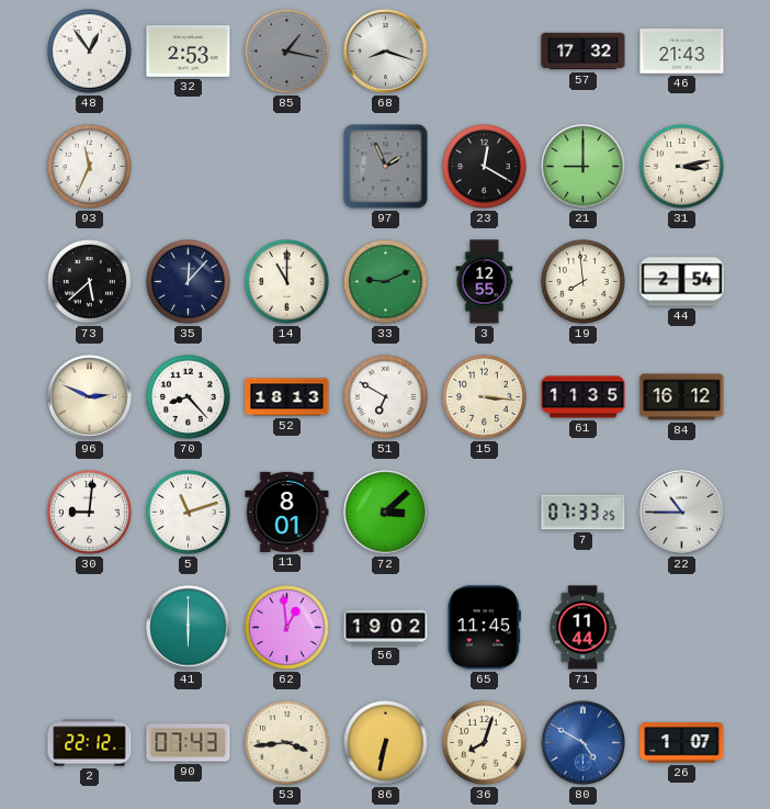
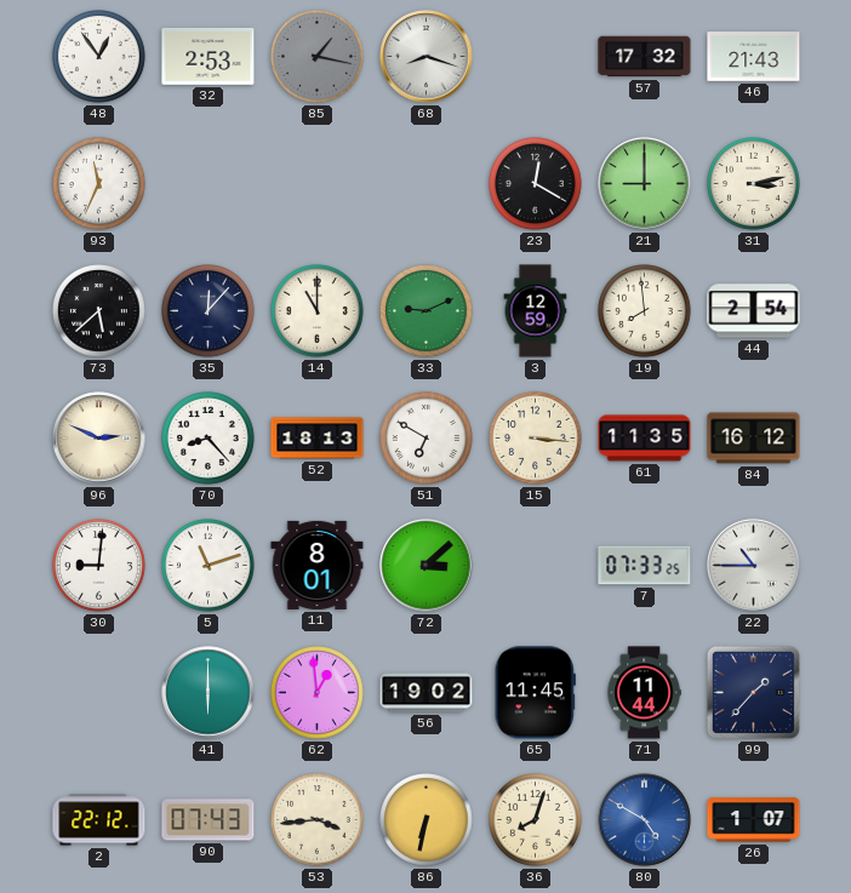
97: 1:56 -> none (386, 167)
3: 12:55 -> 12:59 (536, 311)
99: none -> 1:37 (753, 692)
